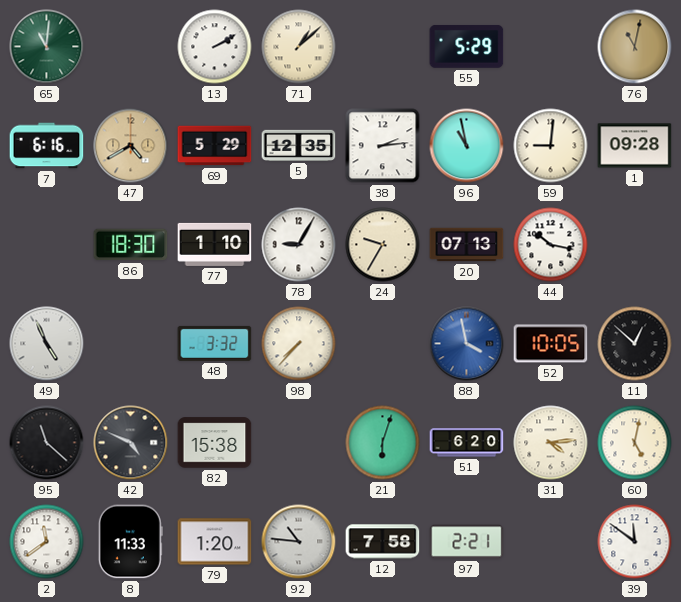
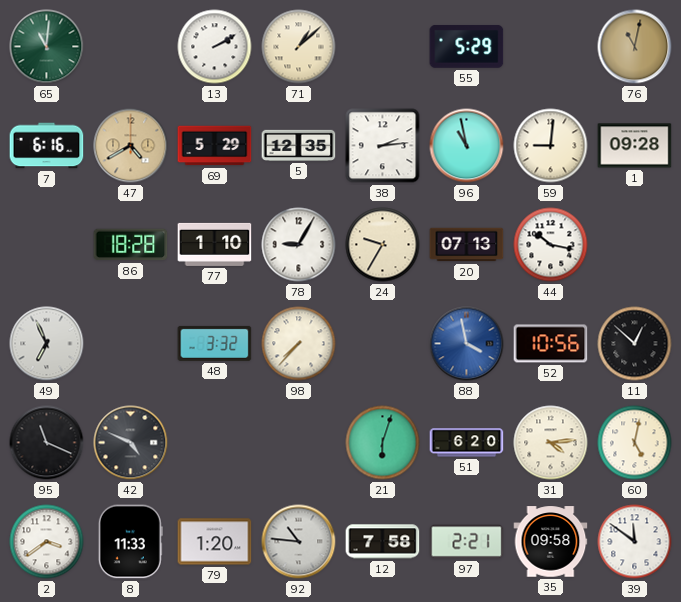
86: 18:30 -> 18:28 (131, 245)
49: 4:56 -> 6:56 (47, 344)
52: 10:05 -> 10:56 (551, 344)
95: 11:22 -> 11:19 (47, 443)
82: 15:38 -> none (215, 443)
2: 11:39 -> 3:39 (47, 542)
35: none -> 09:58 (551, 542)
